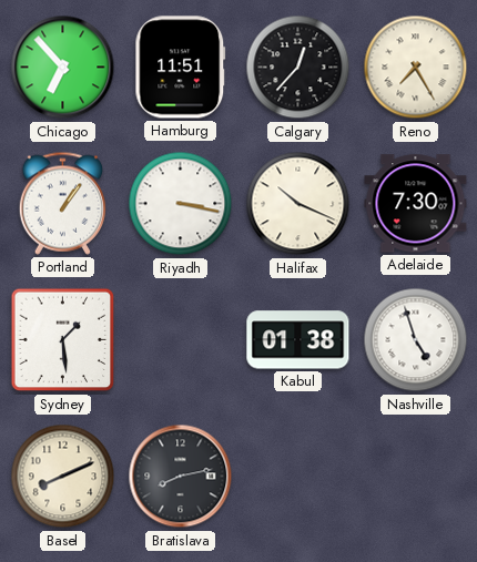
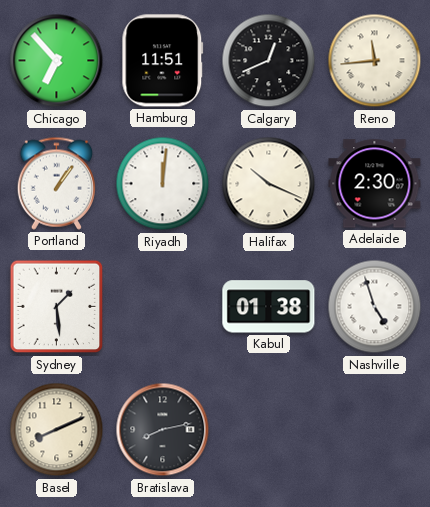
Calgary: 12:37 -> 12:41 (269, 61)
Reno: 7:25 -> 11:44 (375, 61)
Riyadh: 3:17 -> 12:01 (163, 184)
Adelaide: 7:30 -> 2:30 (375, 184)
